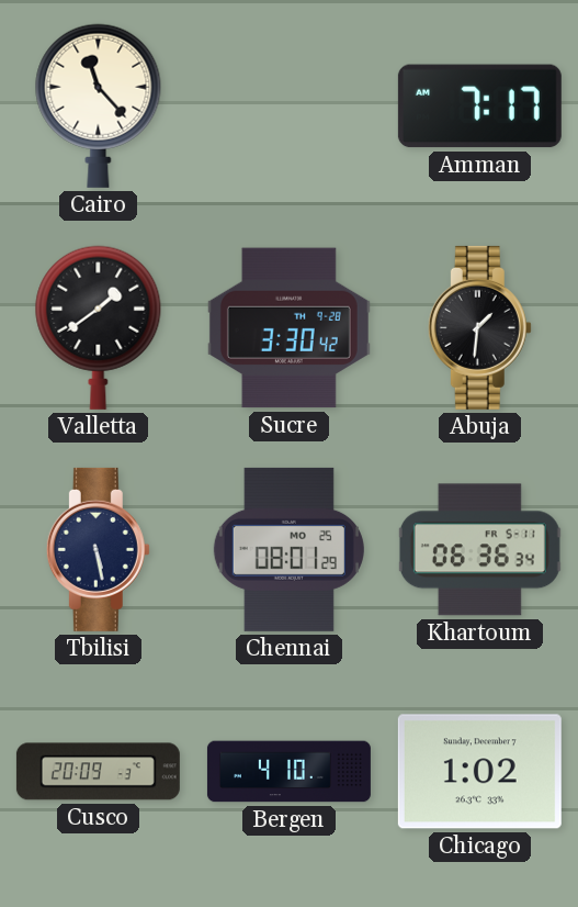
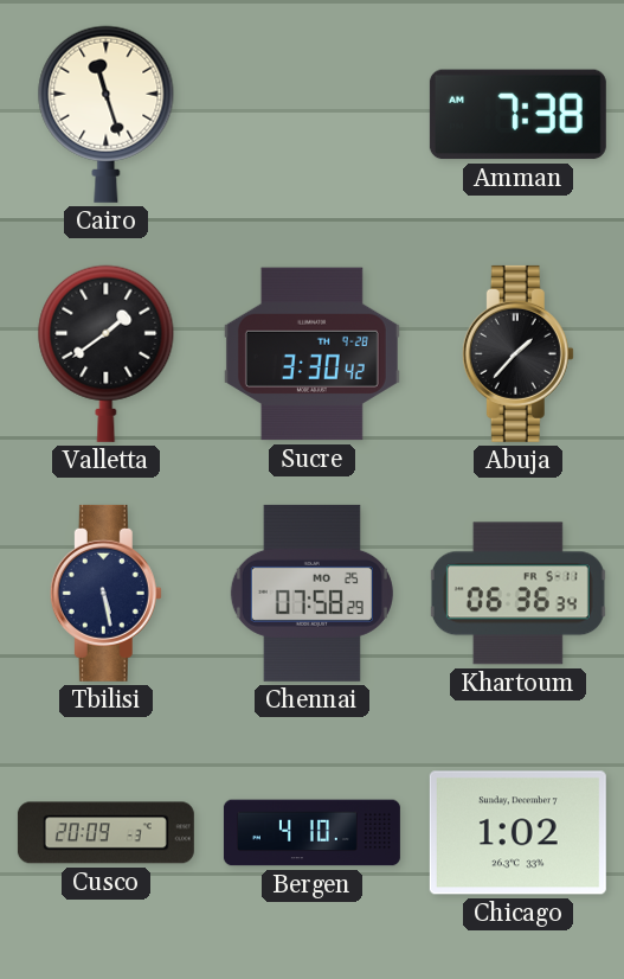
Cairo: 11:23 -> 11:27 (107, 114)
Amman: 7:17 -> 7:38 (517, 115)
Abuja: 1:31 -> 1:37 (517, 353)
Chennai: 08:01 -> 07:58 (311, 593)
